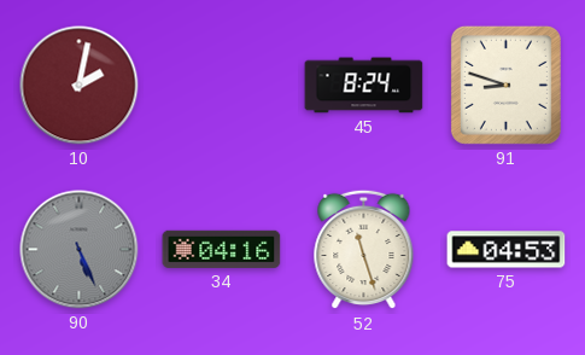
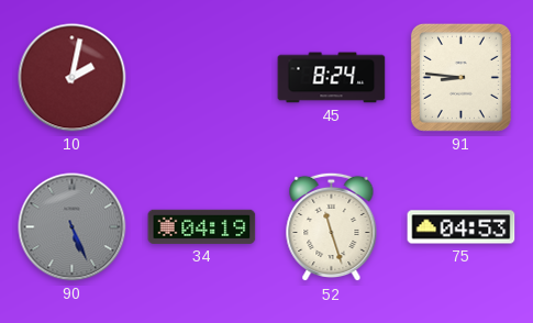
91: 8:48 -> 8:46 (460, 77)
34: 04:16 -> 04:19 (202, 226)
